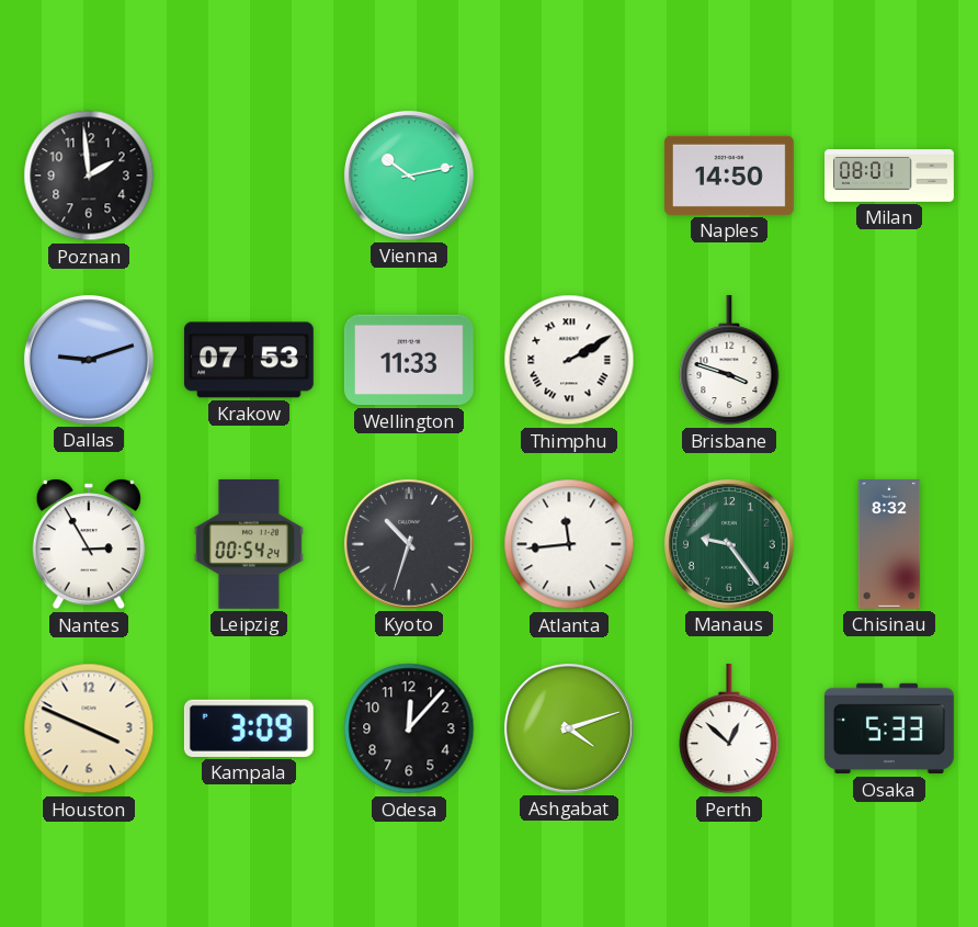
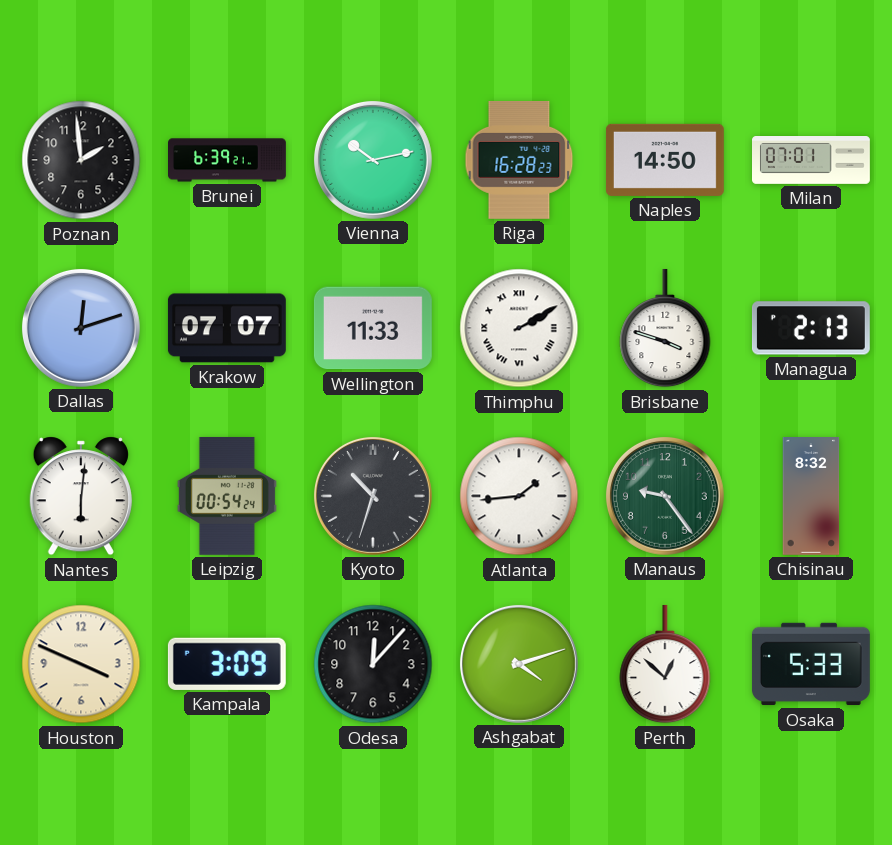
Brunei: none -> 6:39 (228, 160)
Riga: none -> 16:28 (519, 160)
Milan: 08:01 -> 07:01 (812, 161)
Dallas: 9:12 -> 12:12 (81, 328)
Krakow: 07:53 -> 07:07 (227, 328)
Managua: none -> 2:13 (811, 328)
Nantes: 2:55 -> 6:01 (81, 496)
Atlanta: 11:44 -> 1:44 (519, 496)
